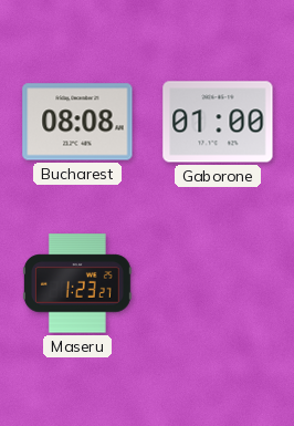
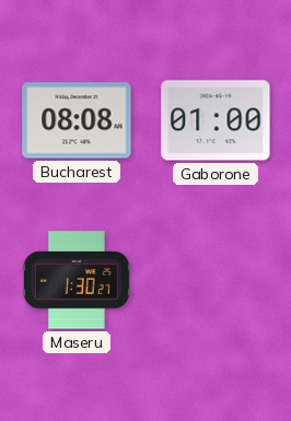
Maseru: 1:23 -> 1:30 (77, 280)
